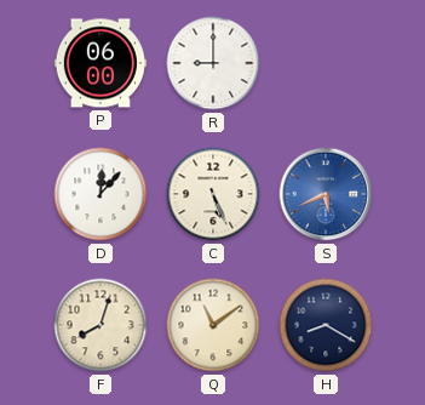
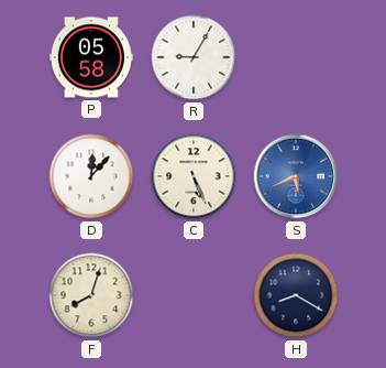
P: 06:00 -> 05:58 (91, 57)
R: 9:00 -> 9:05 (194, 57)
Q: 11:09 -> none (213, 325)
